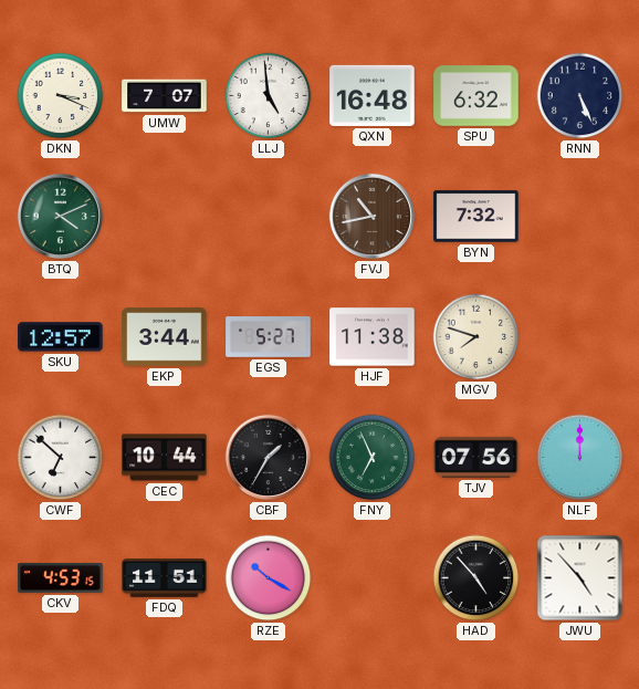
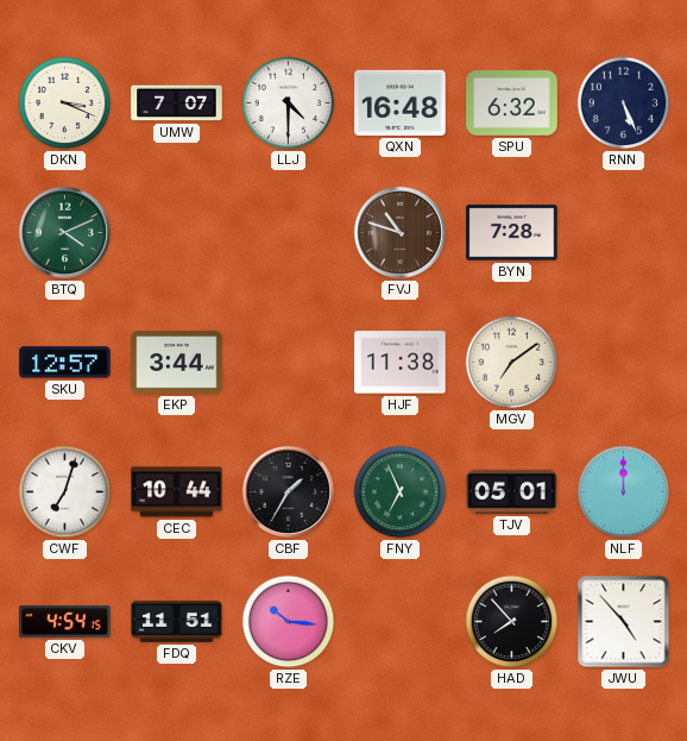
LLJ: 4:59 -> 4:30 (289, 103)
FVJ: 10:43 -> 10:48 (399, 232)
BYN: 7:32 -> 7:28 (512, 233)
EGS: 5:27 -> none (269, 337)
MGV: 7:48 -> 7:09 (512, 363)
CWF: 6:52 -> 7:03 (65, 492)
TJV: 07:56 -> 05:01 (512, 491)
CKV: 4:53 -> 4:54 (65, 622)
RZE: 10:20 -> 10:16 (289, 622)
HAD: 4:53 -> 7:53 (512, 622)
